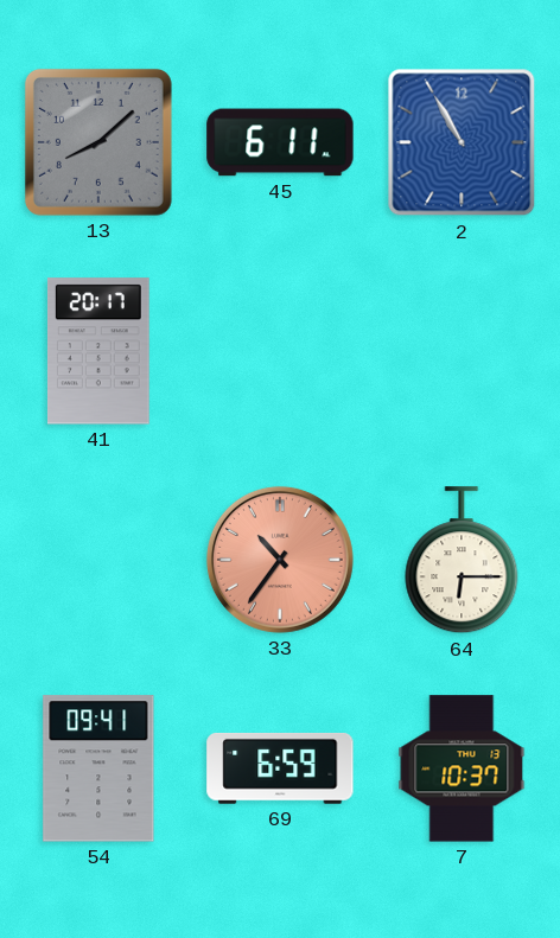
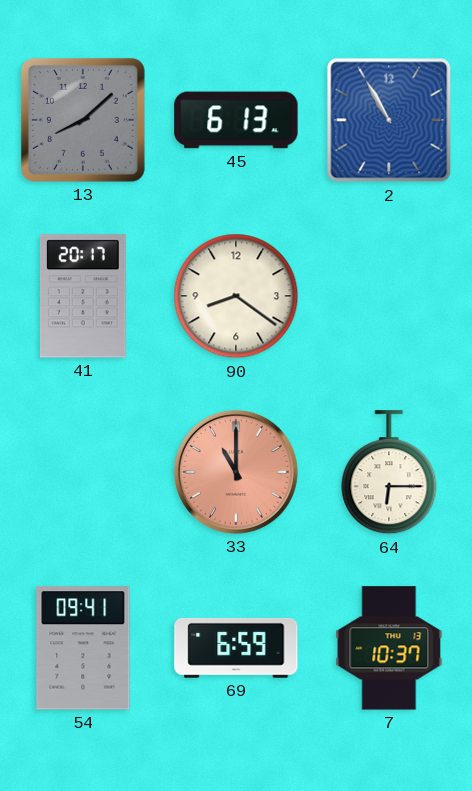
45: 6:11 -> 6:13 (236, 120)
90: none -> 8:21 (236, 296)
33: 10:36 -> 11:00 (236, 472)
